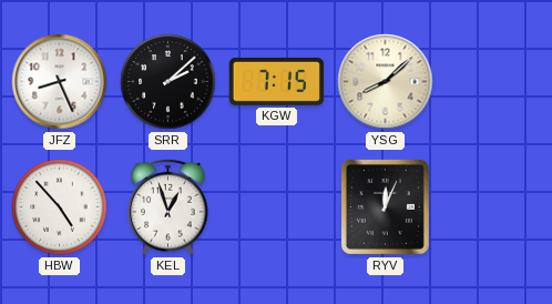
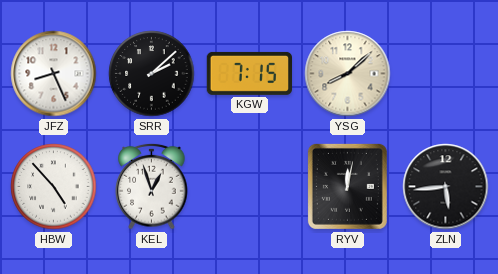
RYV: 12:04 -> 12:02 (347, 186)
ZLN: none -> 5:44 (446, 187)
